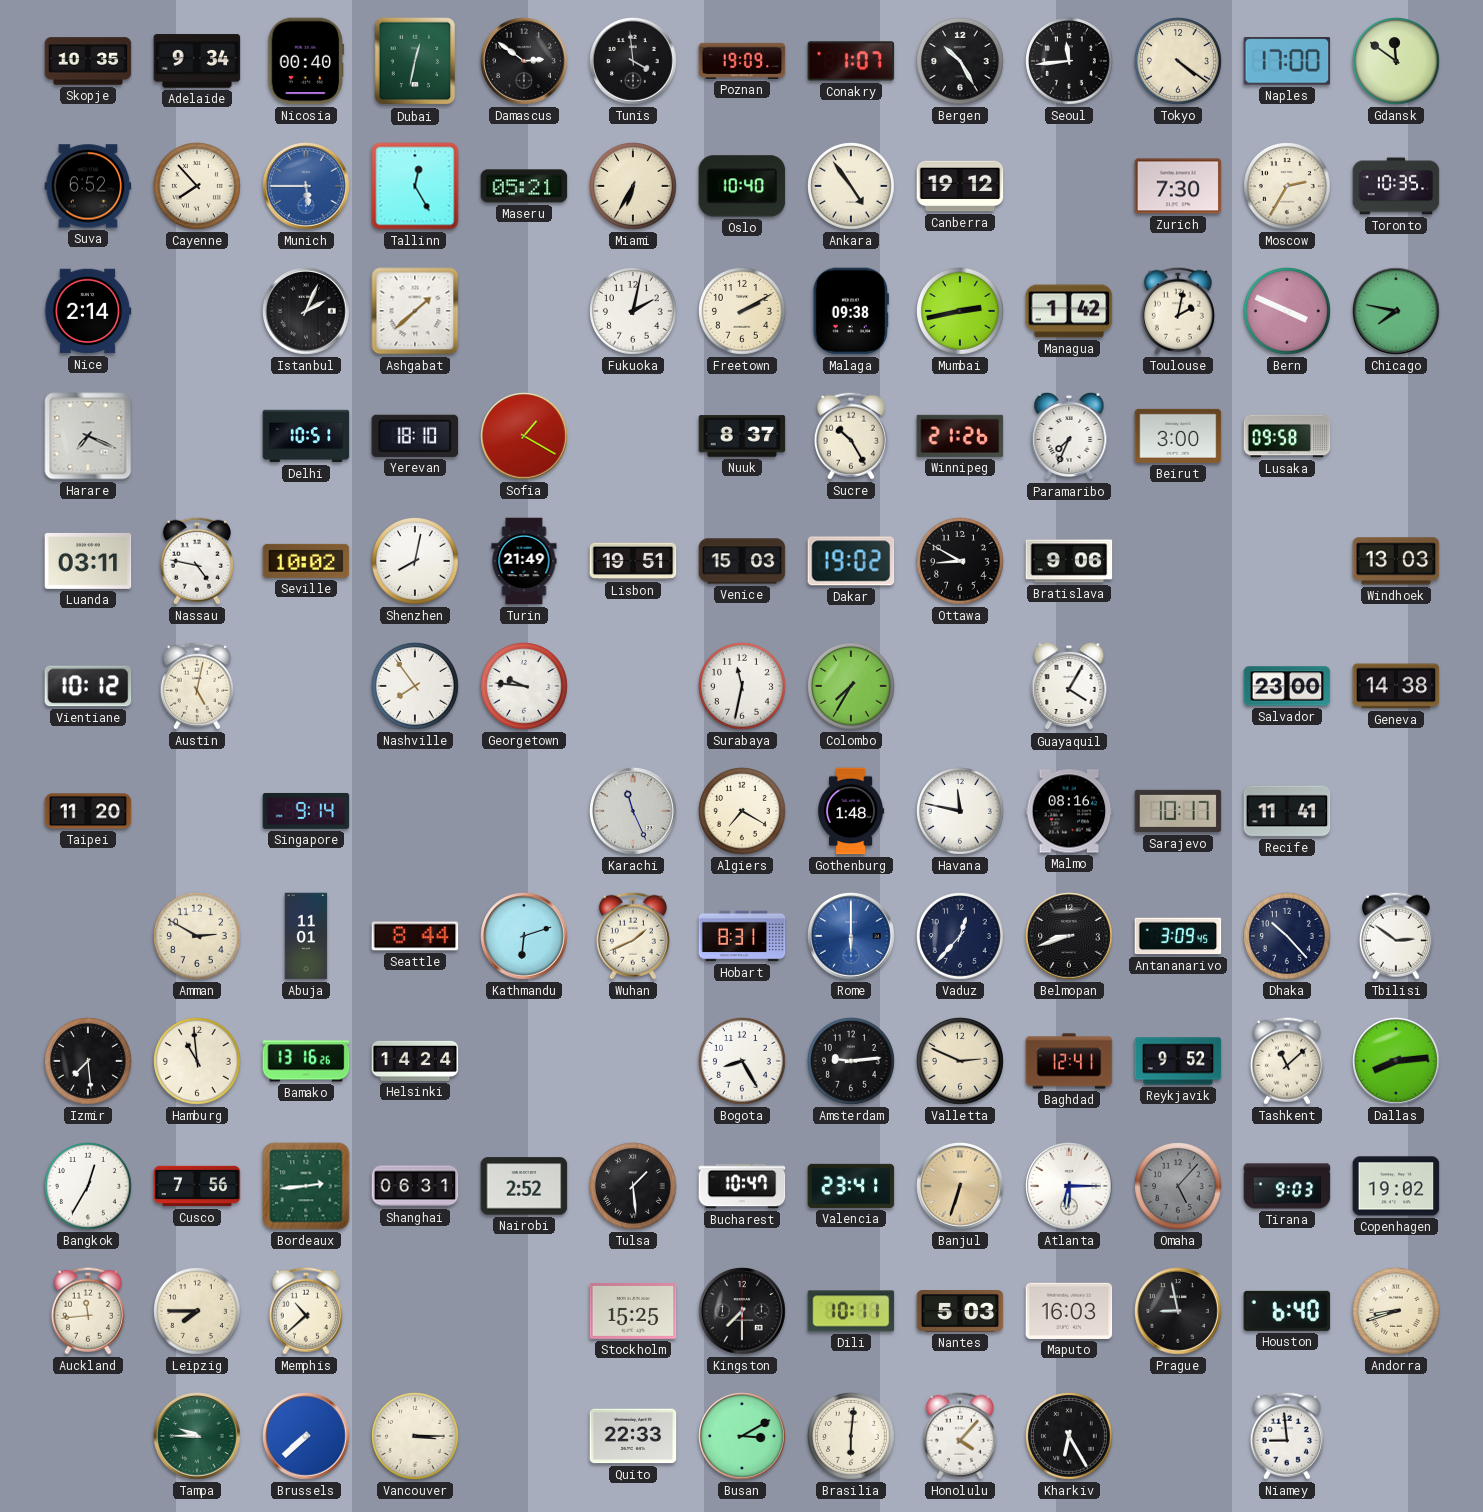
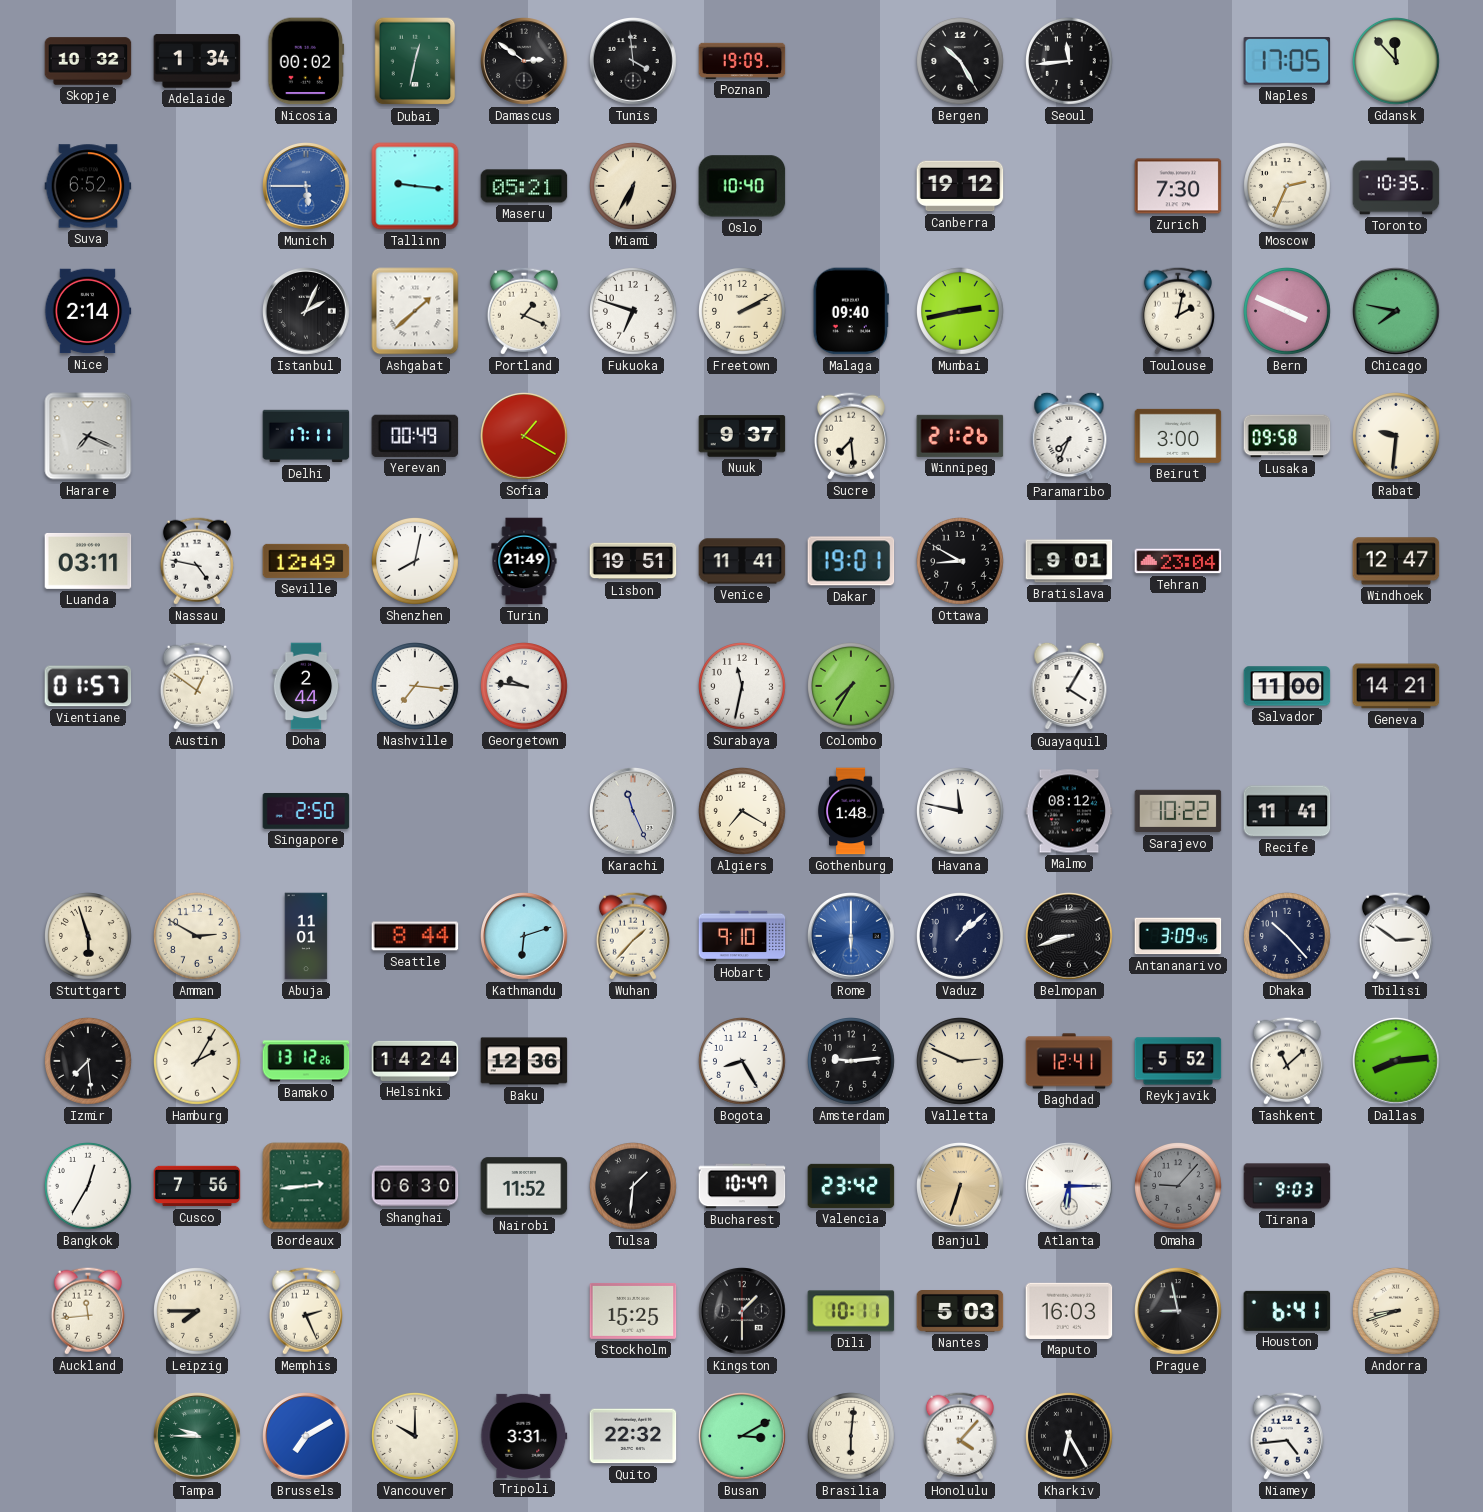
Skopje: 10:35 -> 10:32 (88, 61)
Adelaide: 9:34 -> 1:34 (197, 61)
Nicosia: 00:40 -> 00:02 (306, 61)
Conakry: 1:07 -> none (851, 61)
Tokyo: 4:21 -> none (1179, 62)
Naples: 17:00 -> 17:05 (1287, 61)
Gdansk: 11:51 -> 11:53 (1397, 62)
Cayenne: 7:53 -> none (198, 187)
Tallinn: 12:25 -> 9:16 (415, 186)
Ankara: 4:54 -> none (852, 187)
Moscow: 2:35 -> 2:34 (1288, 187)
Portland: none -> 1:19 (524, 311)
Fukuoka: 2:02 -> 6:48 (634, 312)
Malaga: 09:38 -> 09:40 (851, 311)
Managua: 1:42 -> none (1069, 311)
Delhi: 10:51 -> 17:11 (306, 436)
Yerevan: 18:10 -> 00:49 (415, 436)
Nuuk: 8:37 -> 9:37 (742, 436)
Sucre: 10:25 -> 7:29 (851, 436)
Rabat: none -> 9:31 (1397, 437)
Seville: 10:02 -> 12:49 (306, 561)
Venice: 15:03 -> 11:41 (742, 561)
Dakar: 19:02 -> 19:01 (851, 561)
Bratislava: 9:06 -> 9:01 (1069, 561)
Tehran: none -> 23:04 (1178, 561)
Windhoek: 13:03 -> 12:47 (1396, 561)
Vientiane: 10:12 -> 01:57 (88, 686)
Austin: 5:02 -> 12:51 (197, 686)
Doha: none -> 2:44 (306, 686)
Nashville: 7:54 -> 7:16 (416, 687)
Salvador: 23:00 -> 11:00 (1287, 686)
Geneva: 14:38 -> 14:21 (1396, 686)
Taipei: 11:20 -> none (88, 811)
Singapore: 9:14 -> 2:50 (306, 811)
Malmo: 08:16 -> 08:12 (1069, 811)
Sarajevo: 10:17 -> 10:22 (1178, 811)
Stuttgart: none -> 5:57 (89, 937)
Wuhan: 1:41 -> 1:37 (633, 936)
Hobart: 8:31 -> 9:10 (742, 936)
Vaduz: 12:37 -> 1:08 (961, 937)
Hamburg: 10:59 -> 2:05 (198, 1062)
Bamako: 13:16 -> 13:12 (306, 1061)
Baku: none -> 12:36 (524, 1061)
Reykjavik: 9:52 -> 5:52 (1178, 1061)
Shanghai: 06:31 -> 06:30 (415, 1186)
Nairobi: 2:52 -> 11:52 (524, 1186)
Tulsa: 1:29 -> 1:31 (634, 1187)
Valencia: 23:41 -> 23:42 (851, 1186)
Omaha: 5:07 -> 9:07 (1179, 1187)
Copenhagen: 19:02 -> none (1396, 1186)
Memphis: 10:38 -> 2:26 (306, 1311)
Kingston: 7:30 -> 1:30 (742, 1311)
Houston: 6:40 -> 6:41 (1287, 1311)
Brussels: 7:38 -> 7:10 (306, 1436)
Vancouver: 3:15 -> 10:00 (416, 1437)
Tripoli: none -> 3:31 (524, 1436)
Quito: 22:33 -> 22:32 (633, 1436)
Niamey: 8:59 -> 4:44 (1287, 1436)
